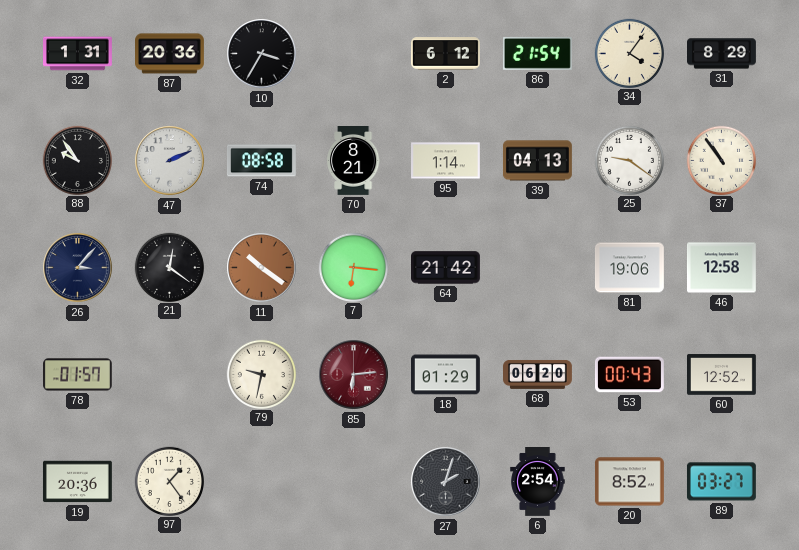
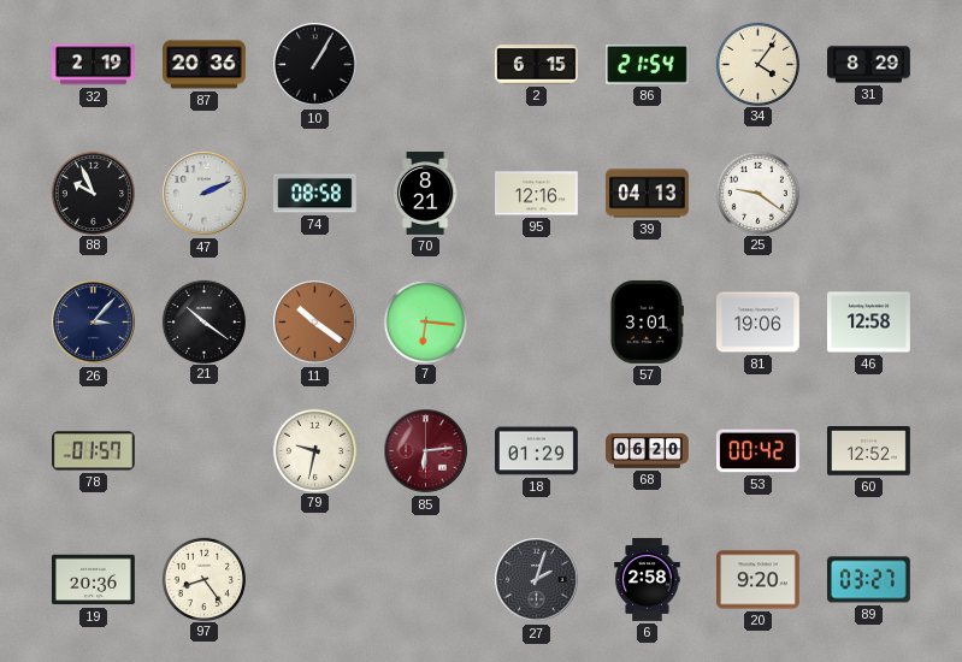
32: 1:31 -> 2:19 (94, 65)
10: 3:35 -> 1:05 (315, 65)
2: 6:12 -> 6:15 (537, 65)
88: 9:54 -> 9:56 (93, 193)
95: 1:14 -> 12:16 (537, 194)
37: 10:54 -> none (721, 160)
21: 12:21 -> 10:21 (203, 321)
64: 21:42 -> none (446, 268)
57: none -> 3:01 (647, 321)
53: 00:43 -> 00:42 (759, 451)
97: 1:24 -> 8:24 (203, 579)
6: 2:54 -> 2:58 (648, 580)
20: 8:52 -> 9:20 (757, 580)
